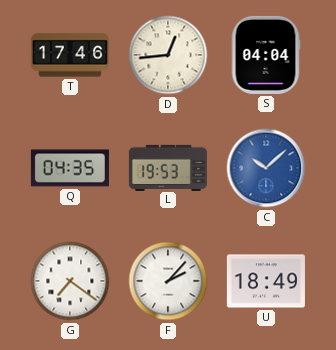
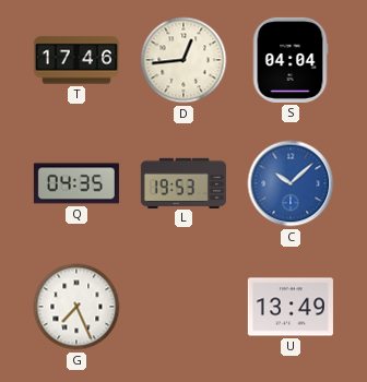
G: 7:21 -> 7:26 (76, 307)
F: 2:07 -> none (168, 281)
U: 18:49 -> 13:49 (291, 307)
